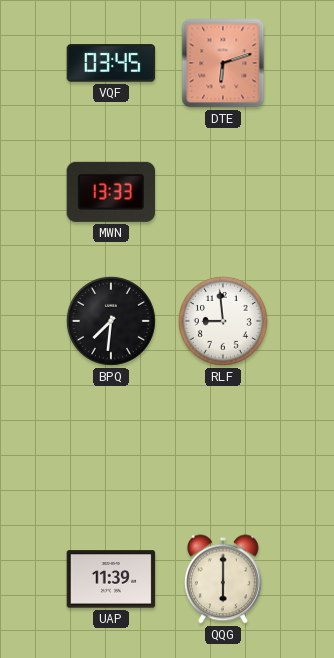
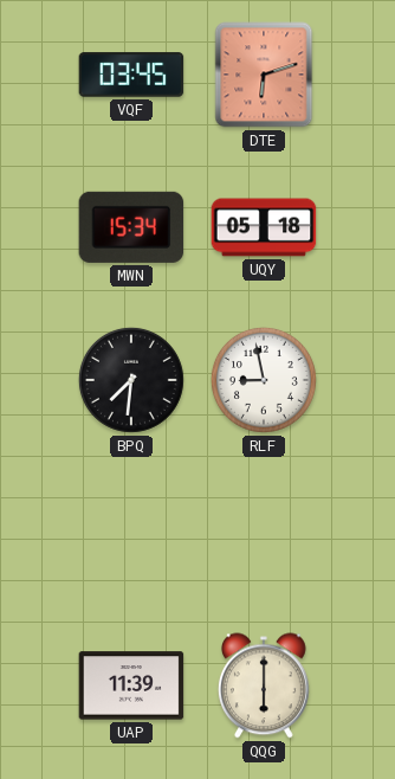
MWN: 13:33 -> 15:34 (131, 227)
UQY: none -> 05:18 (264, 227)
RLF: 8:59 -> 8:58 (264, 380)
